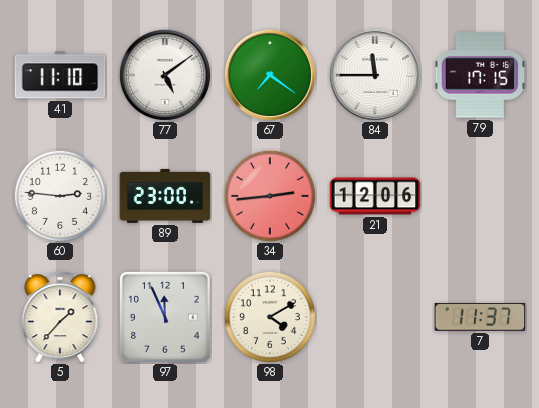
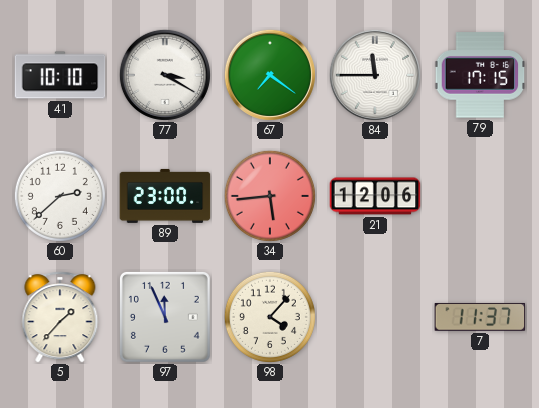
41: 11:10 -> 10:10 (60, 75)
77: 5:09 -> 3:20 (165, 75)
60: 2:46 -> 2:38 (60, 196)
34: 2:44 -> 5:44 (270, 196)
98: 4:10 -> 4:07 (270, 317)
